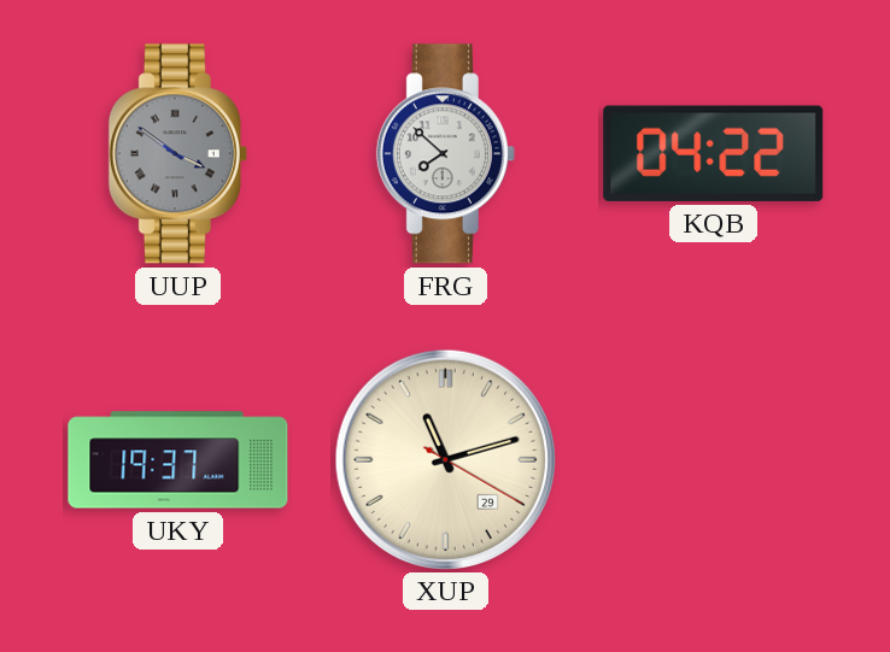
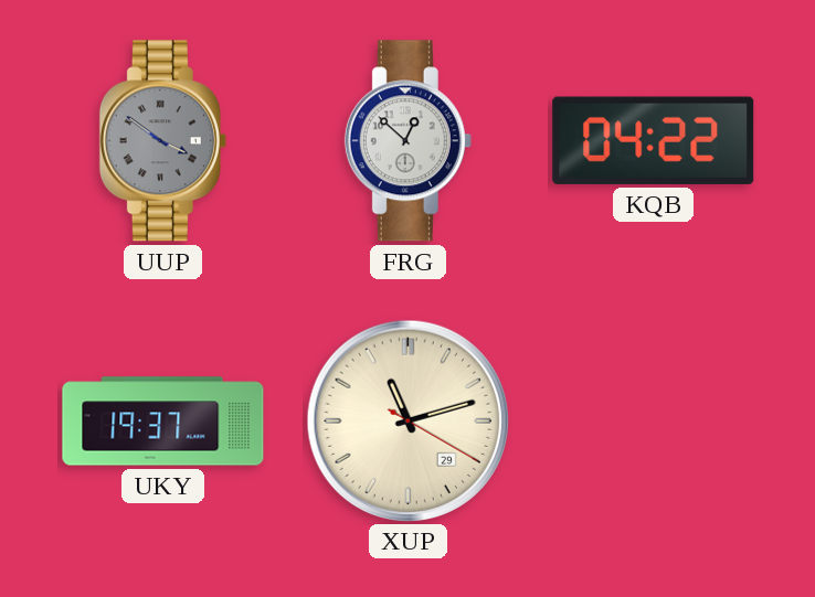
FRG: 7:52 -> 12:52 (407, 141)
